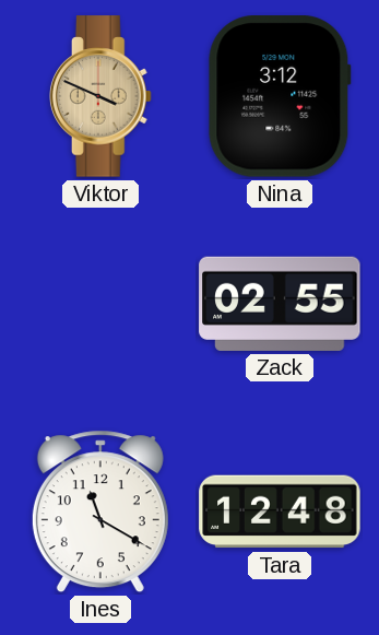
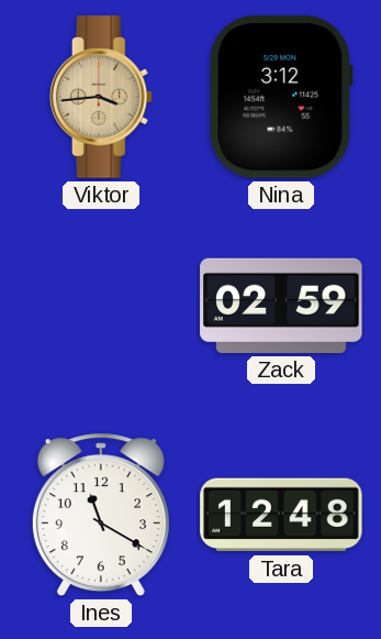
Viktor: 3:49 -> 3:44 (102, 97)
Zack: 02:55 -> 02:59 (281, 306)
